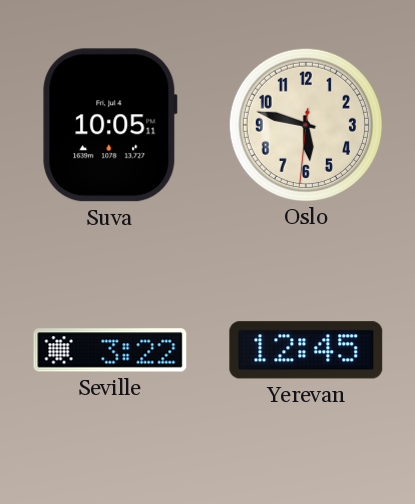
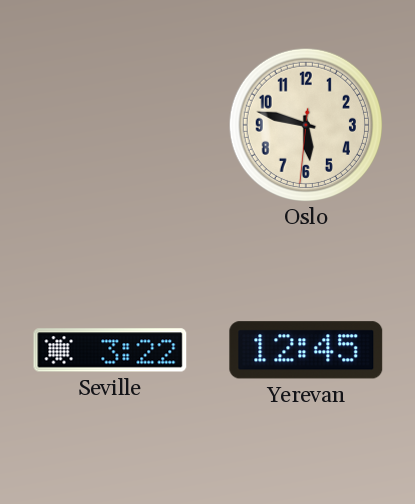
Suva: 10:05 -> none (110, 125)
